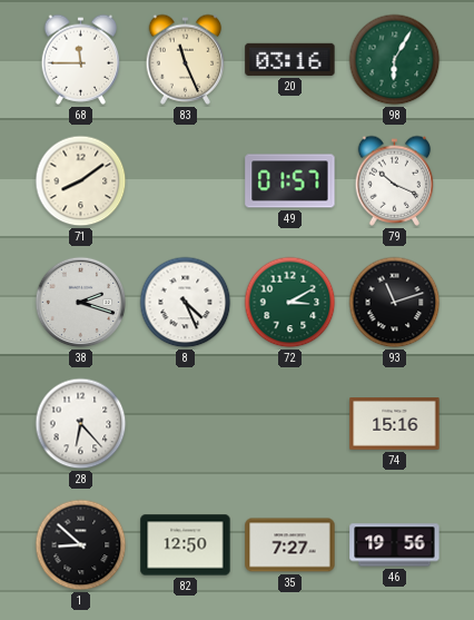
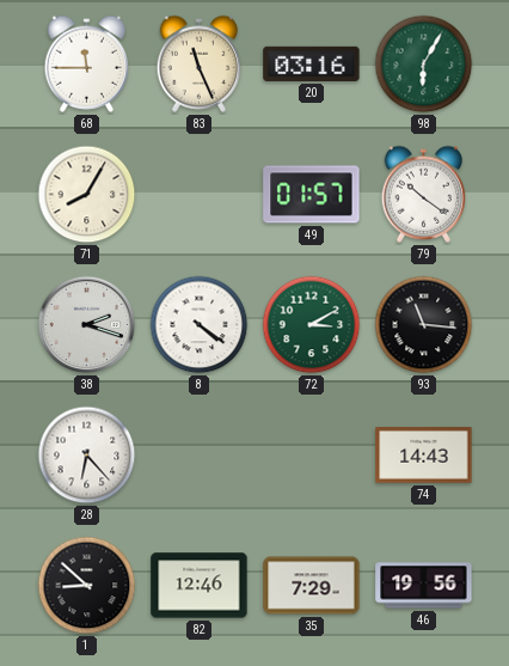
71: 8:09 -> 8:05 (87, 195)
79: 10:19 -> 10:21 (424, 194)
8: 4:26 -> 4:21 (200, 325)
93: 11:12 -> 11:16 (424, 325)
74: 15:16 -> 14:43 (424, 456)
82: 12:50 -> 12:46 (200, 586)
35: 7:27 -> 7:29 (312, 586)
